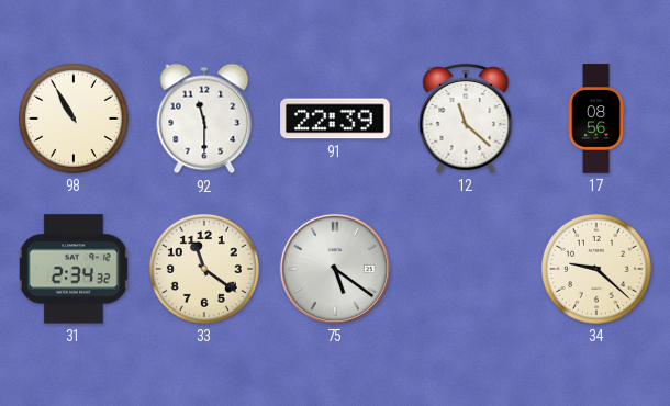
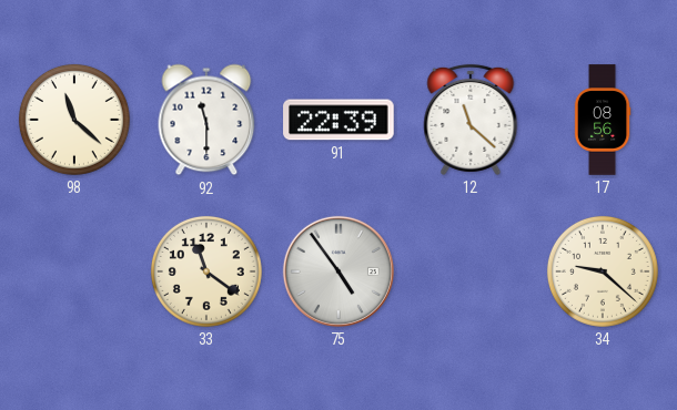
98: 10:55 -> 11:22 (74, 120)
31: 2:34 -> none (74, 269)
75: 5:21 -> 4:54 (338, 271)
